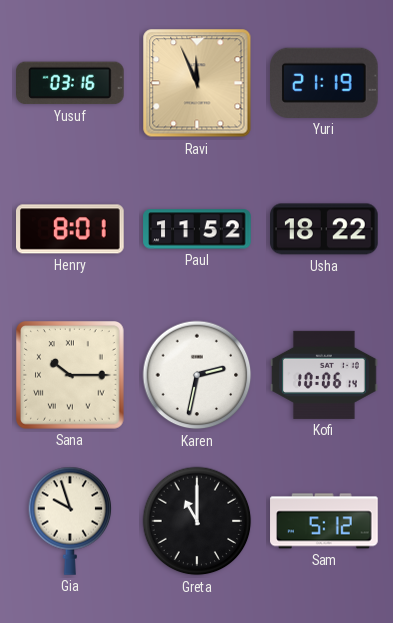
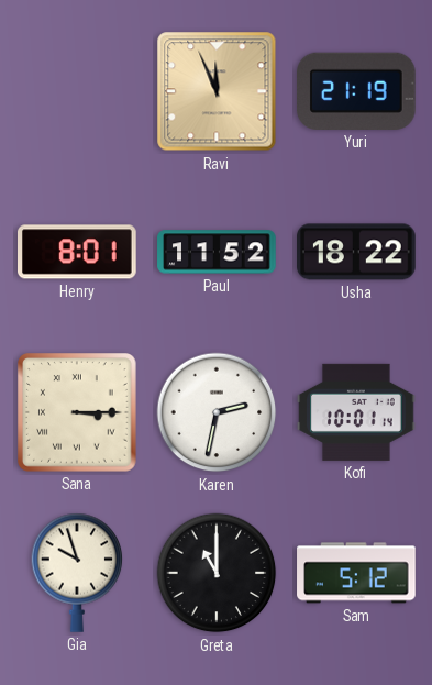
Yusuf: 03:16 -> none (71, 83)
Sana: 10:15 -> 3:15 (78, 413)
Kofi: 10:06 -> 10:01 (356, 412)
